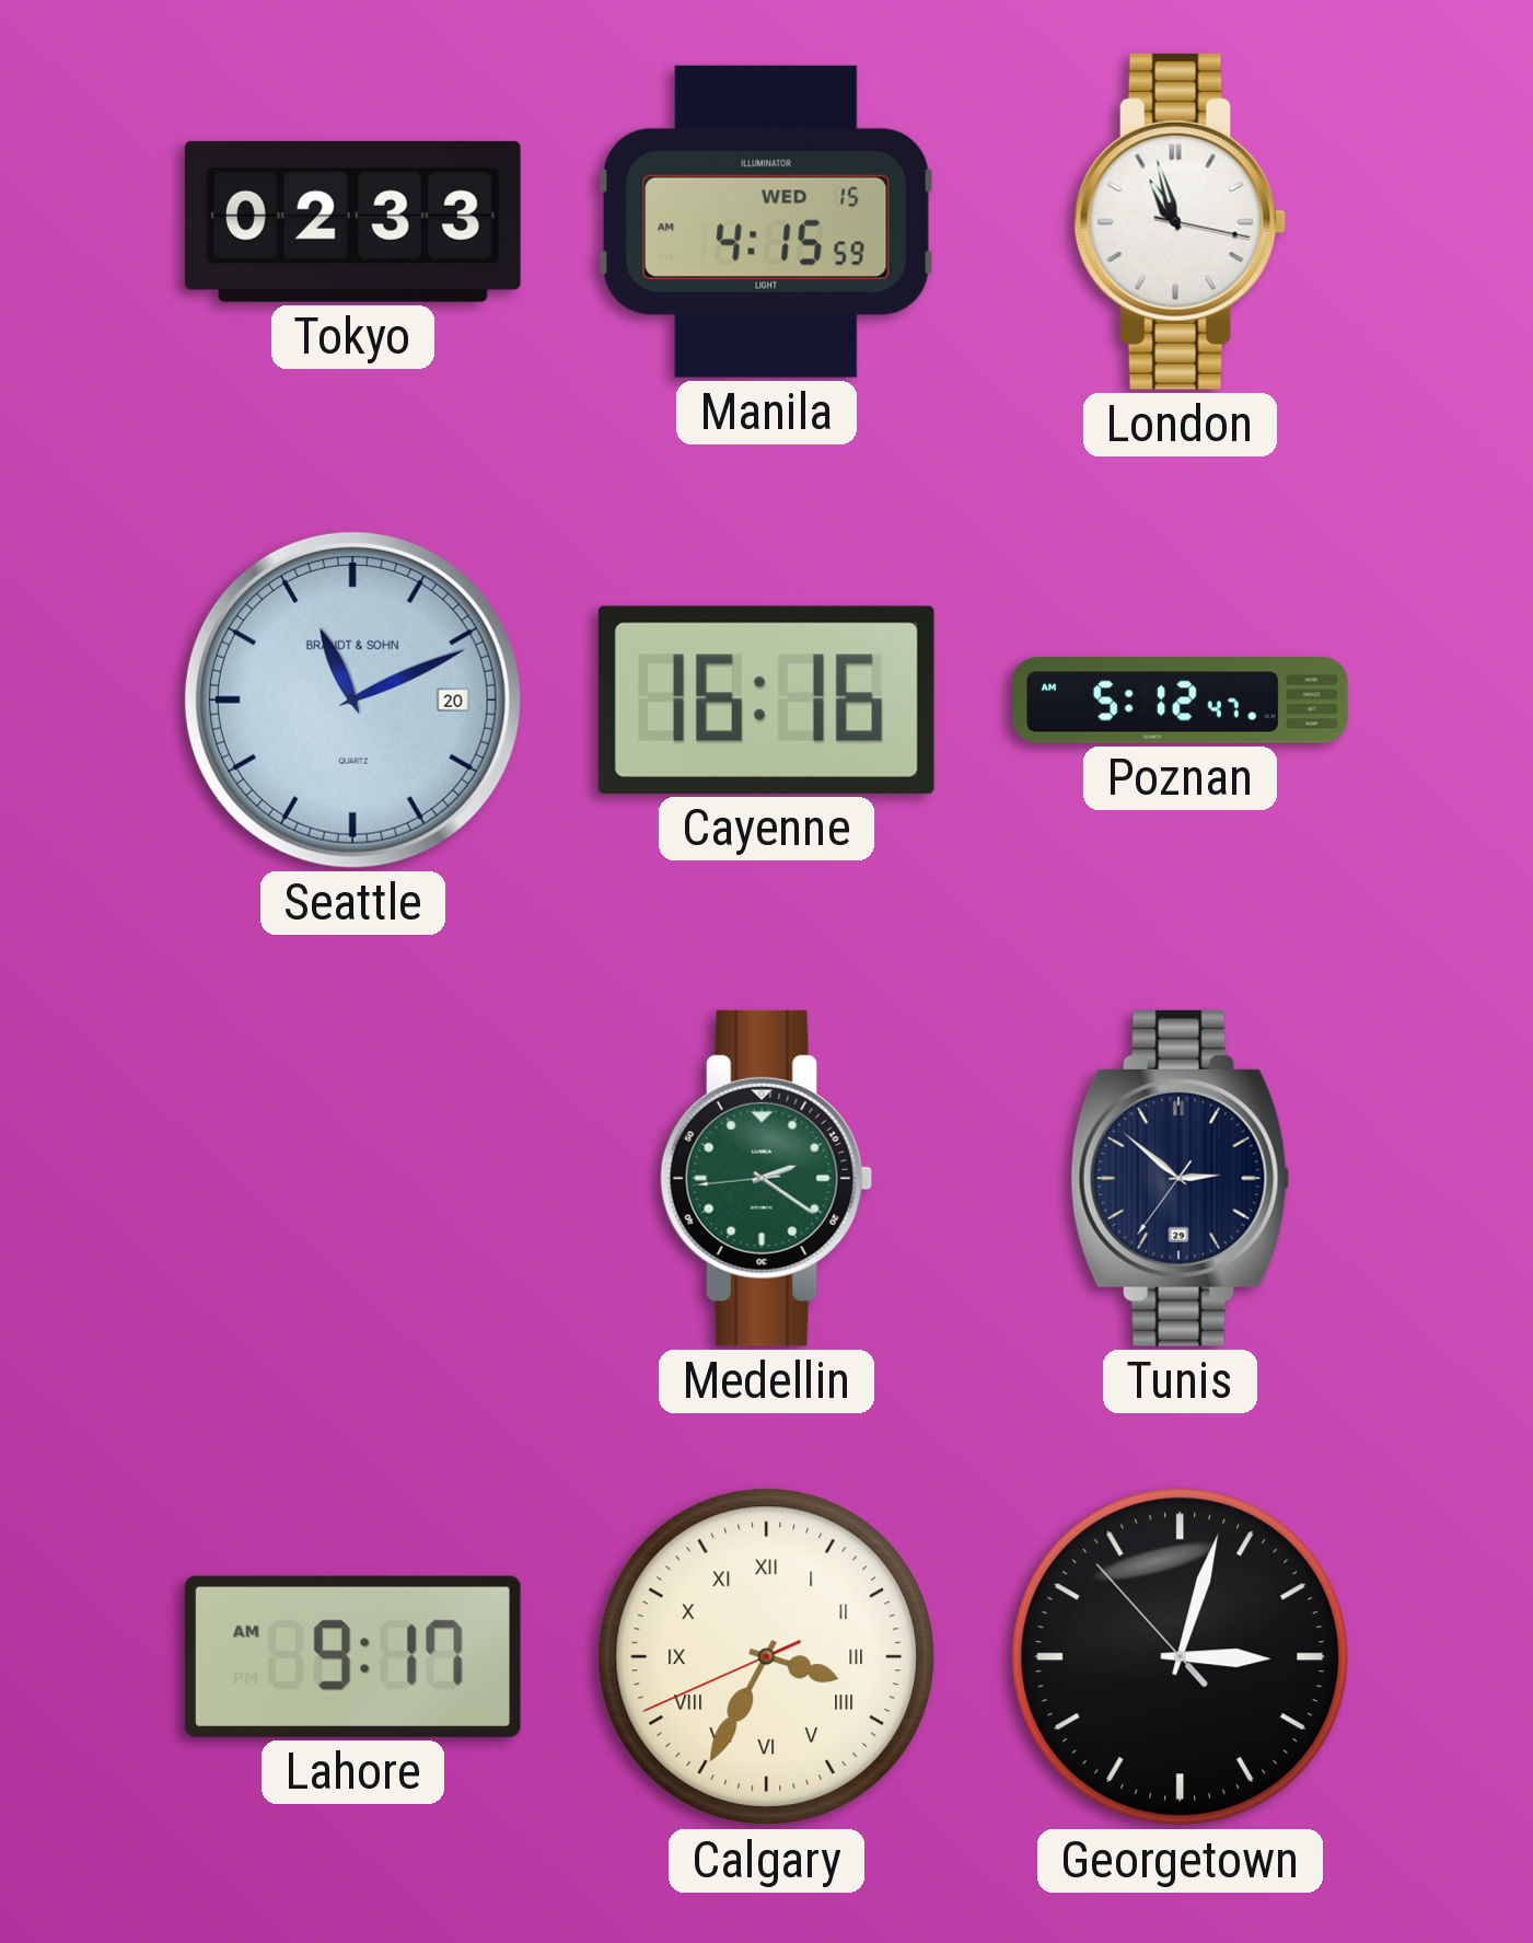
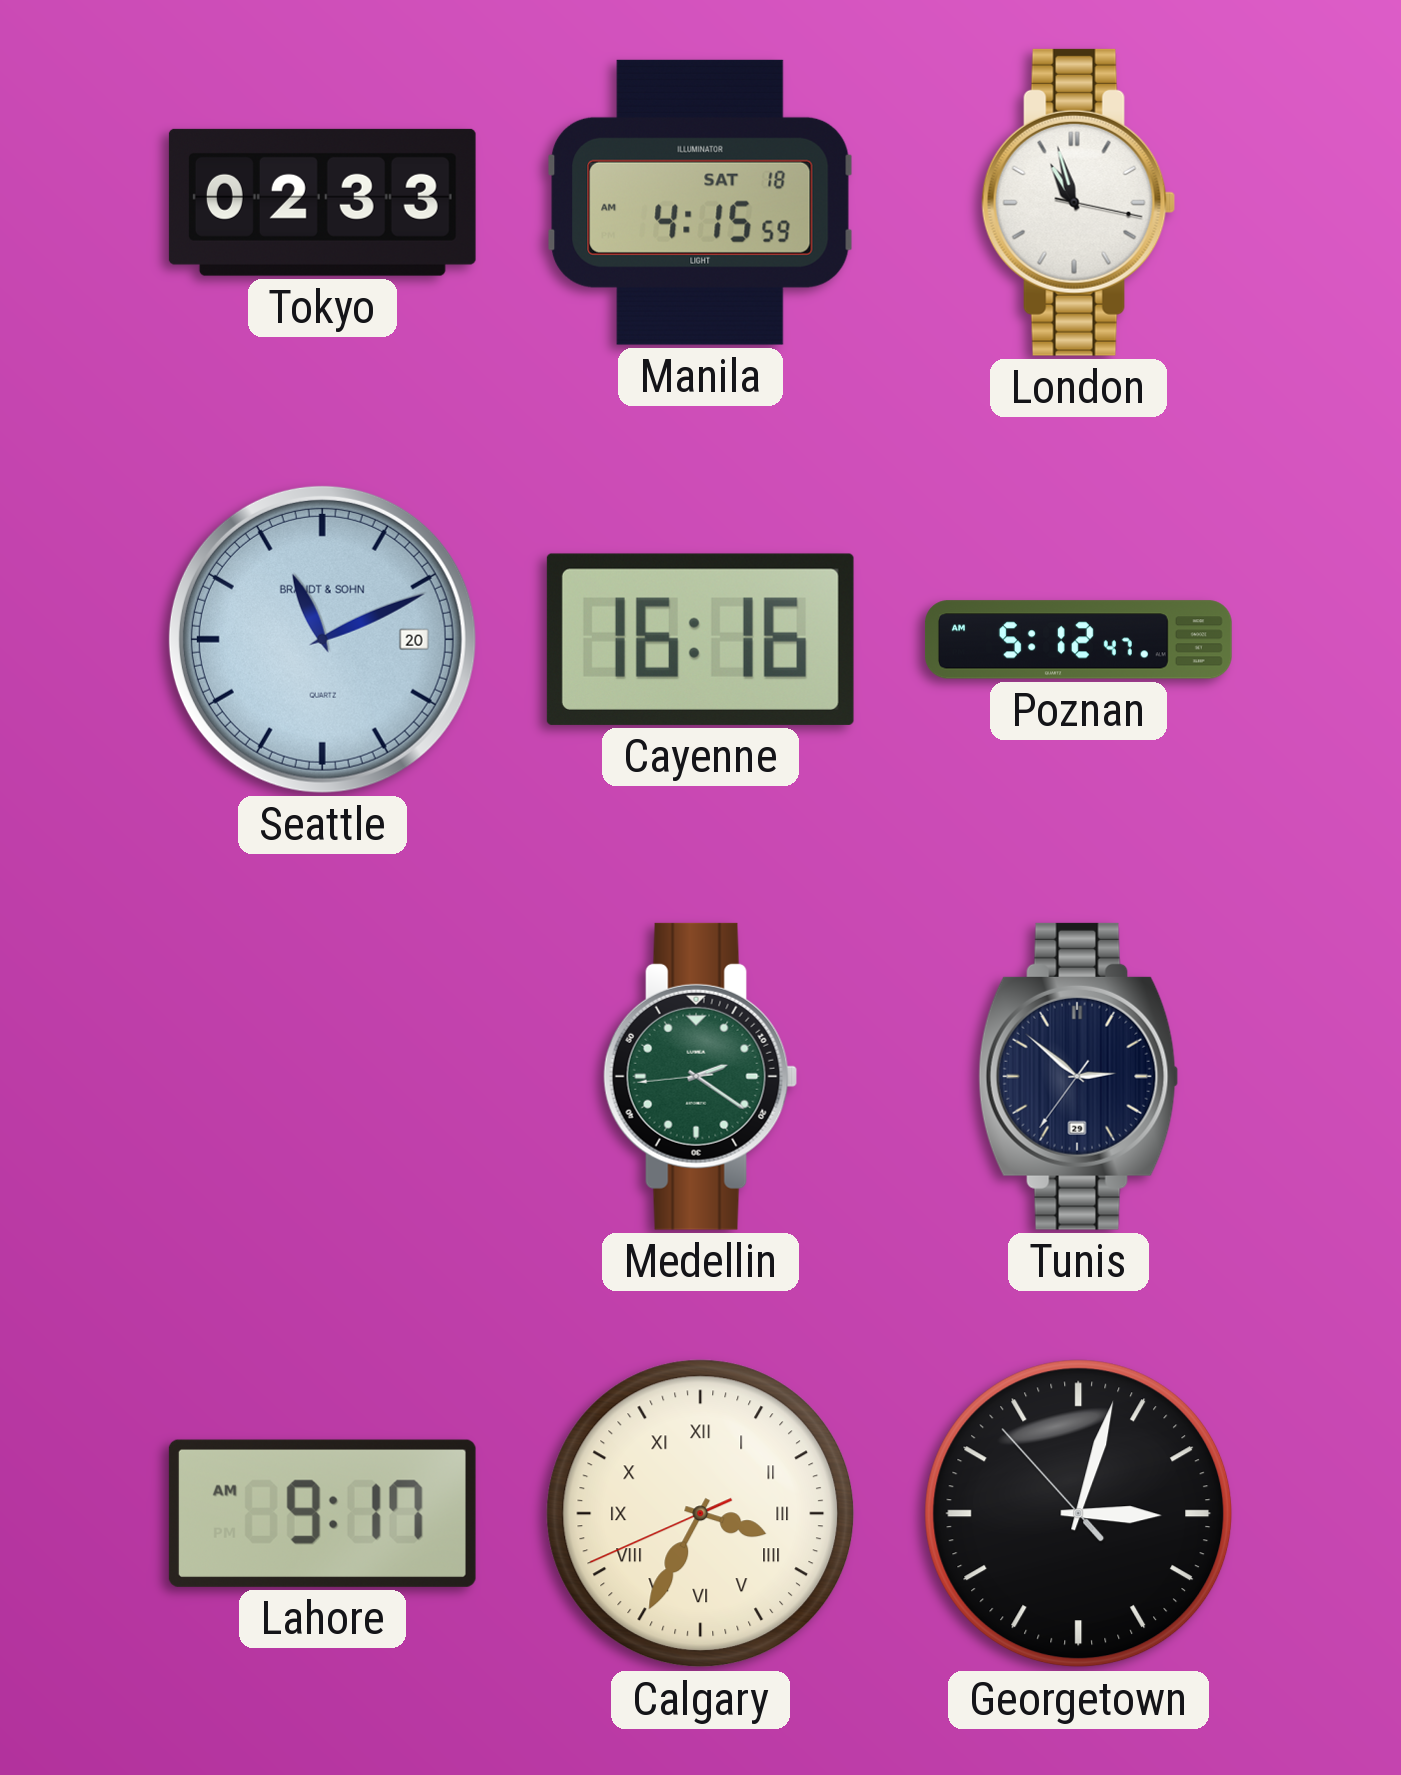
Manila date: WED 15 -> SAT 18 (700, 202)
